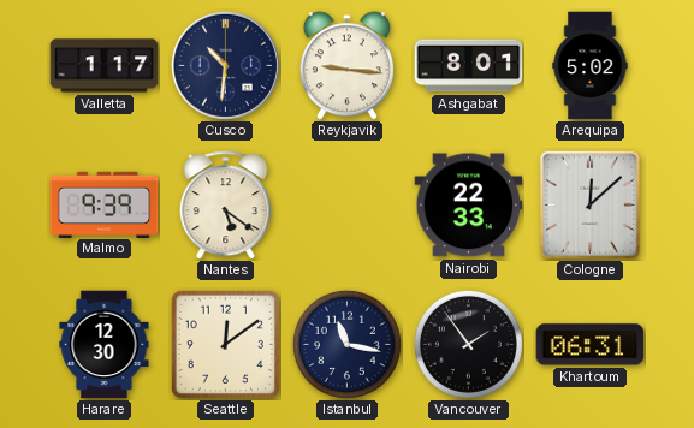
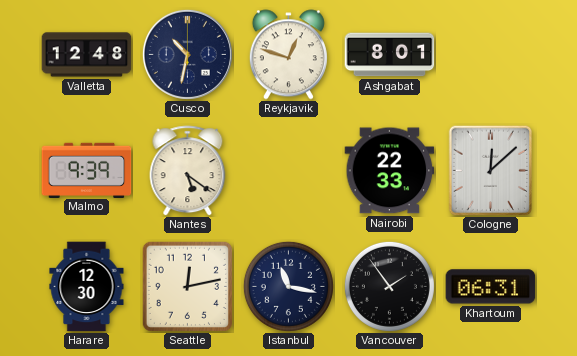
Valletta: 1:17 -> 12:48 (87, 55)
Cusco: 10:31 -> 10:32 (187, 54)
Reykjavik: 9:16 -> 12:48 (288, 55)
Arequipa: 5:02 -> none (591, 66)
Seattle: 12:09 -> 12:13 (187, 286)
